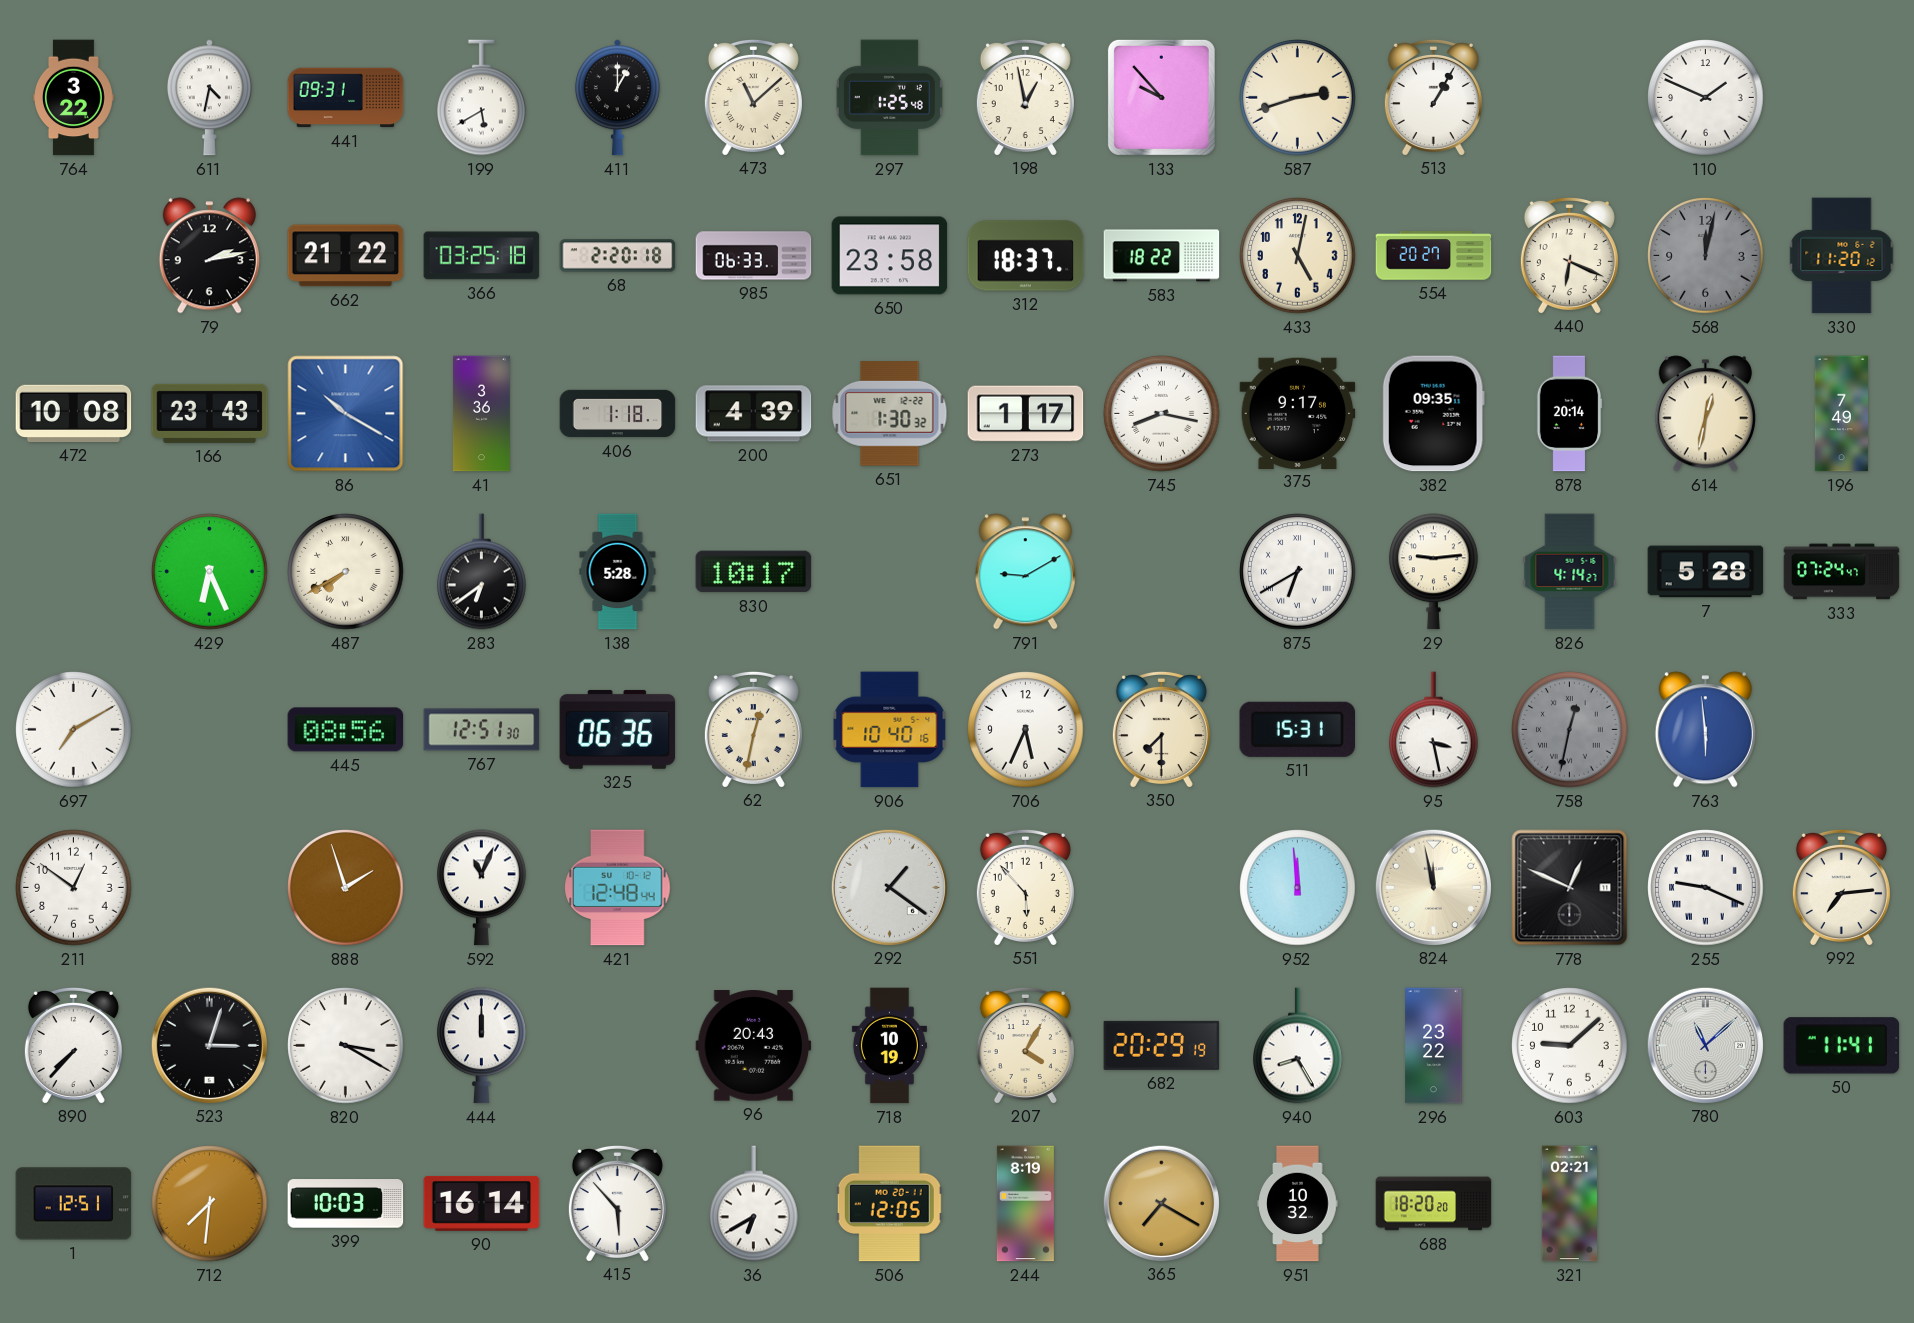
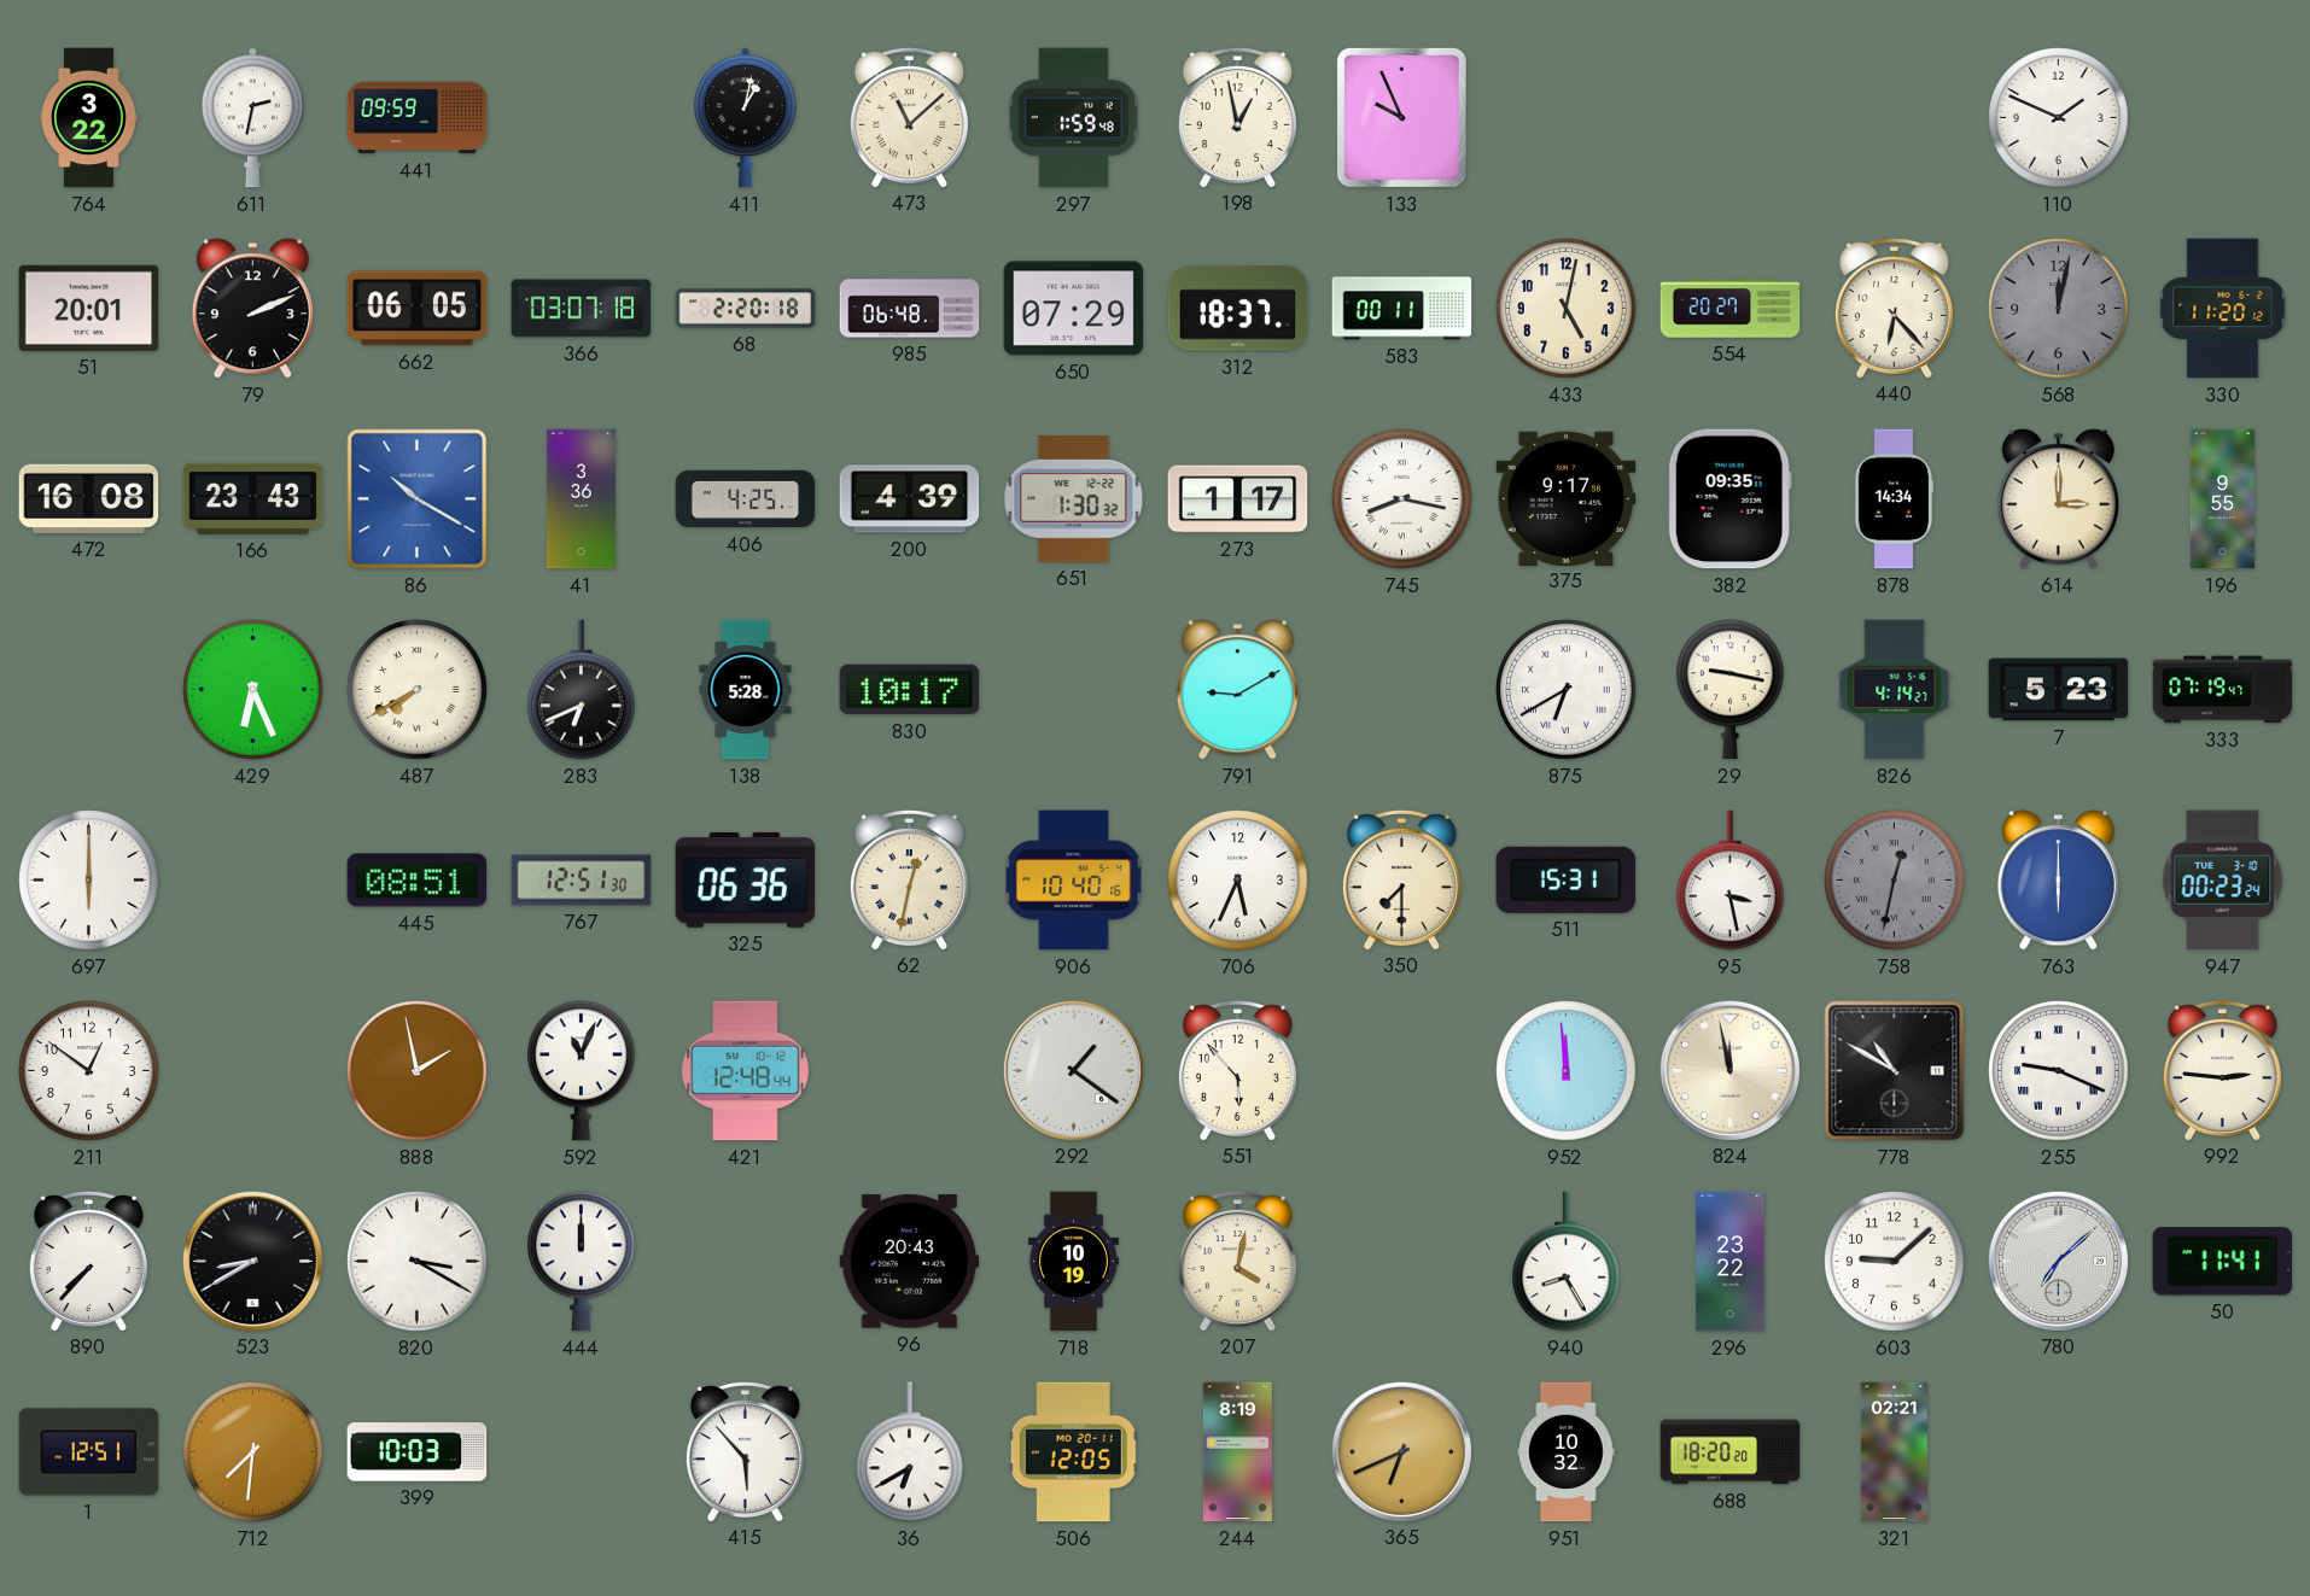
611: 4:32 -> 2:32 (252, 118)
441: 09:31 -> 09:59 (418, 118)
199: 5:40 -> none (482, 98)
411: 1:00 -> 1:02 (745, 118)
297: 1:25 -> 1:59 (1073, 118)
133: 9:53 -> 9:56 (1401, 117)
587: 2:42 -> none (1298, 98)
513: 1:05 -> none (1433, 97)
51: none -> 20:01 (89, 308)
79: 2:13 -> 2:11 (252, 309)
662: 21:22 -> 06:05 (418, 309)
366: 03:25 -> 03:07 (582, 309)
985: 06:33 -> 06:48 (910, 309)
650: 23:58 -> 07:29 (1074, 309)
583: 18:22 -> 00:11 (1402, 309)
440: 6:19 -> 6:23 (1894, 308)
472: 10:08 -> 16:08 (89, 498)
406: 1:18 -> 4:25 (746, 499)
878: 20:14 -> 14:34 (1894, 499)
614: 12:32 -> 3:00 (2058, 499)
196: 7:49 -> 9:55 (2222, 499)
283: 6:39 -> 6:41 (582, 690)
29: 9:14 -> 9:17 (1731, 690)
7: 5:28 -> 5:23 (2059, 690)
333: 07:24 -> 07:19 (2223, 690)
697: 7:10 -> 6:00 (89, 881)
445: 08:56 -> 08:51 (418, 881)
763: 5:59 -> 6:00 (2058, 881)
947: none -> 00:23 (2223, 881)
888: 1:57 -> 1:58 (418, 1071)
778: 12:49 -> 10:50 (1895, 1071)
992: 7:14 -> 2:46 (2222, 1070)
523: 3:03 -> 8:40 (252, 1261)
207: 4:05 -> 4:02 (1237, 1261)
682: 20:29 -> none (1162, 1045)
780: 11:08 -> 7:08 (2058, 1261)
90: 16:14 -> none (482, 1203)
365: 7:20 -> 6:41 (1401, 1451)
